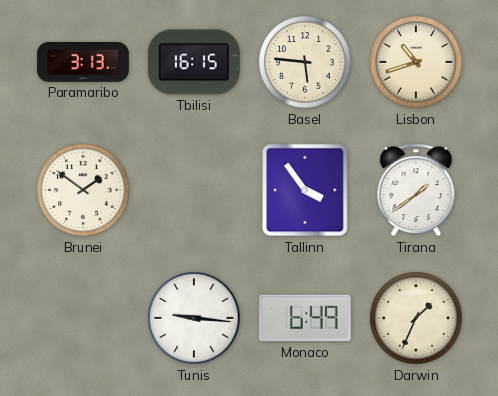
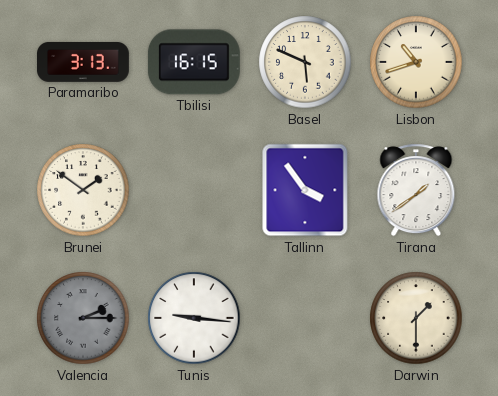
Basel: 5:46 -> 5:49 (305, 62)
Valencia: none -> 2:15 (83, 318)
Monaco: 6:49 -> none (305, 318)
Darwin: 1:34 -> 1:30 (416, 318)
